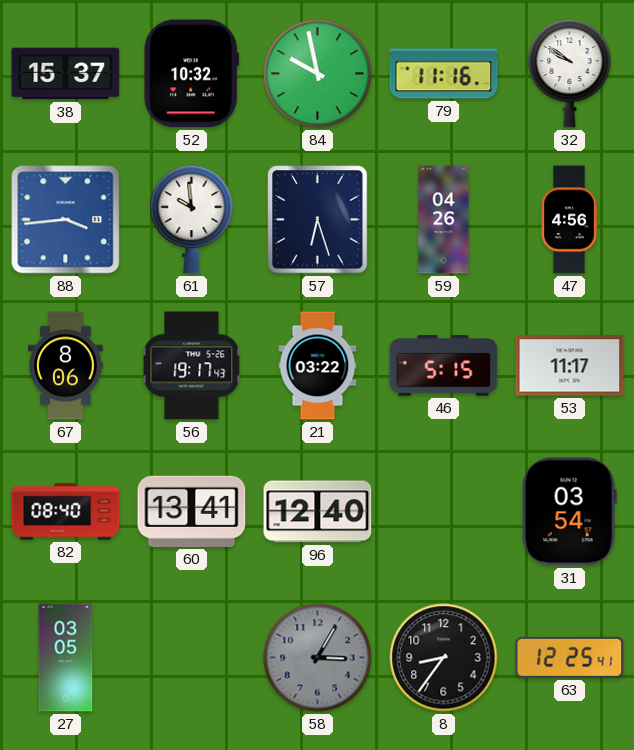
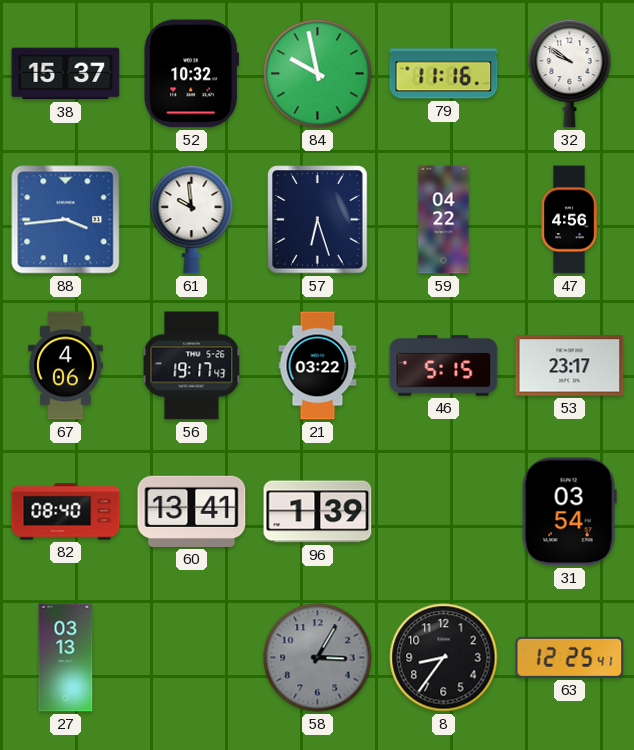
59: 04:26 -> 04:22 (444, 220)
67: 8:06 -> 4:06 (66, 366)
53: 11:17 -> 23:17 (570, 366)
96: 12:40 -> 1:39 (318, 512)
27: 03:05 -> 03:13 (66, 658)
